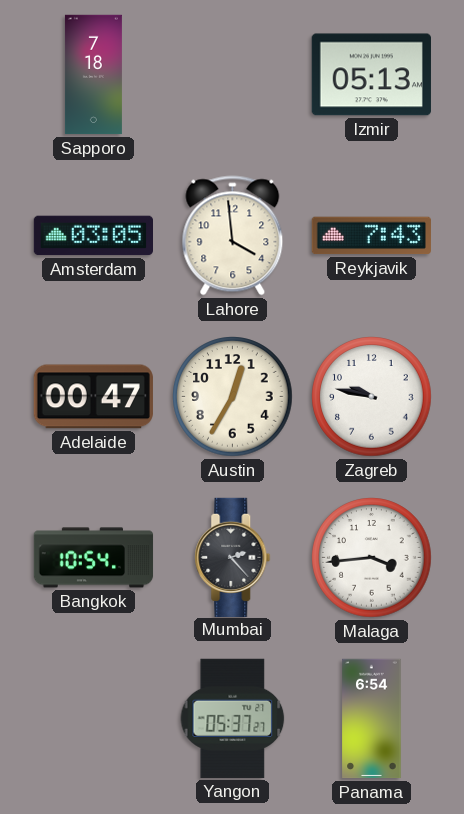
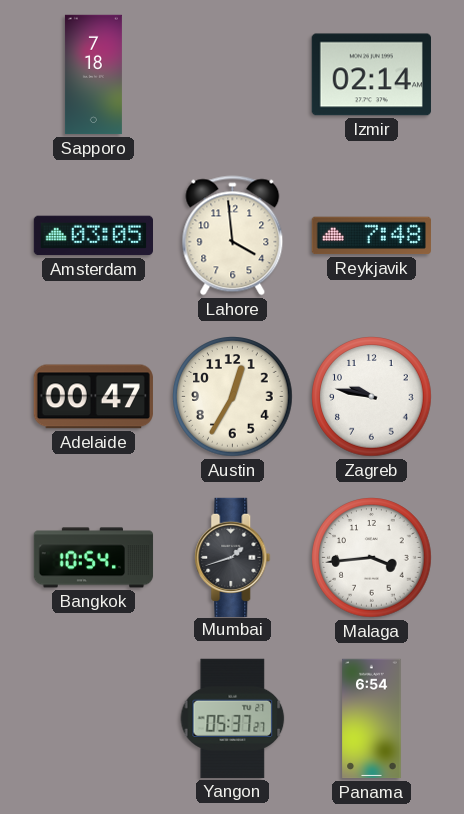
Izmir: 05:13 -> 02:14 (371, 75)
Reykjavik: 7:43 -> 7:48 (371, 236)
Mumbai: 2:23 -> 1:42 (233, 557)
